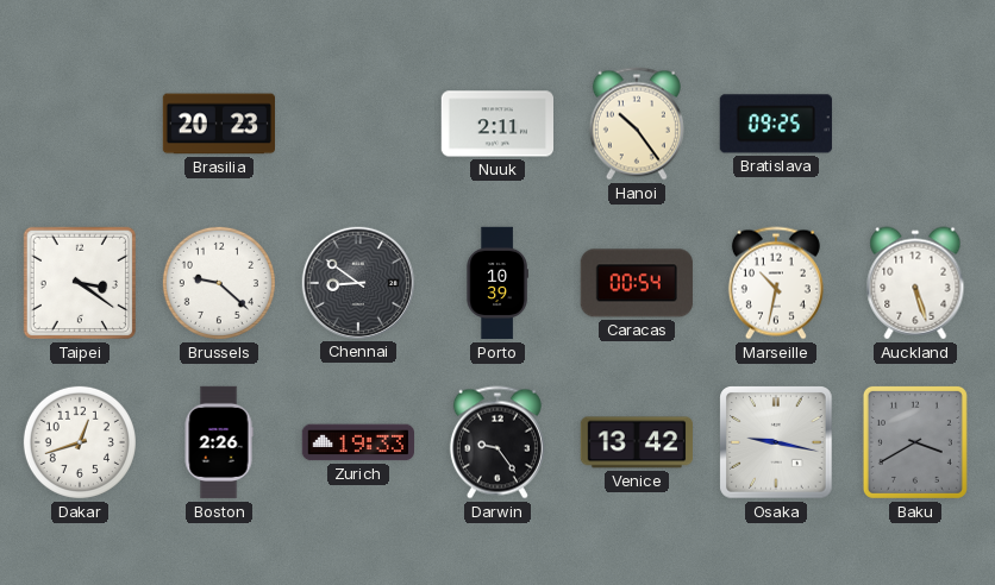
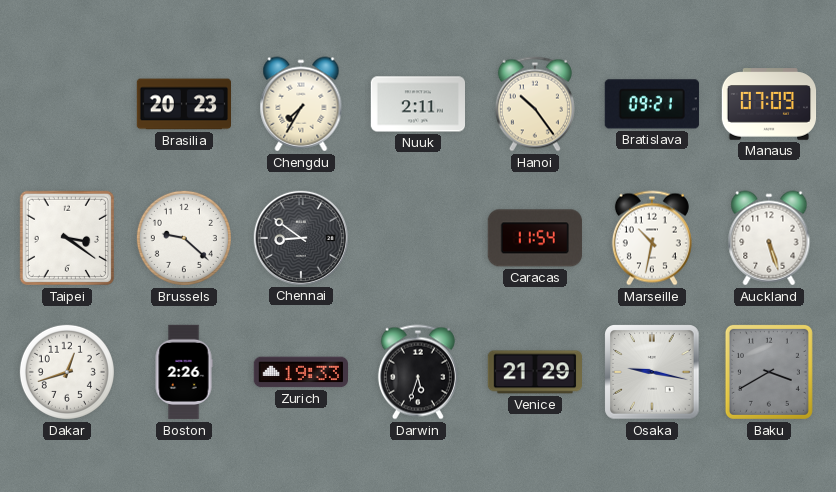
Chengdu: none -> 7:35 (301, 104)
Bratislava: 09:25 -> 09:21 (652, 104)
Manaus: none -> 07:09 (769, 104)
Porto: 10:39 -> none (498, 283)
Caracas: 00:54 -> 11:54 (535, 238)
Darwin: 9:24 -> 5:33 (418, 372)
Venice: 13:42 -> 21:29 (534, 372)
